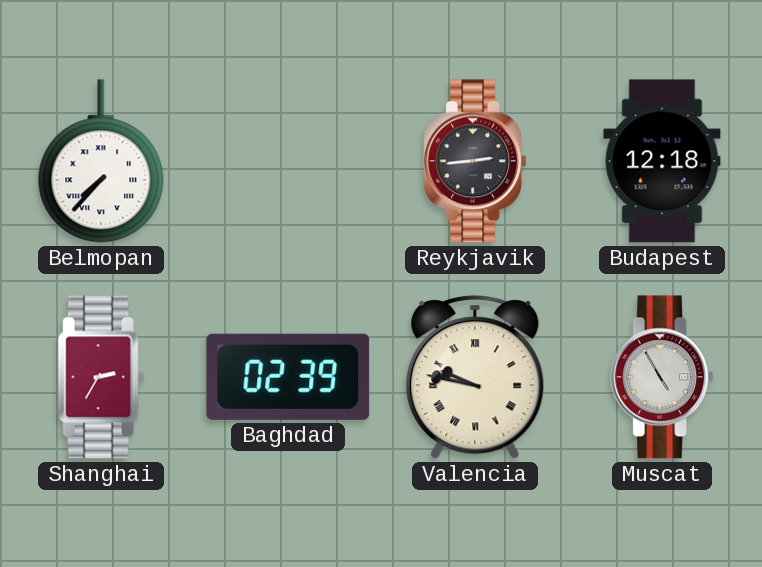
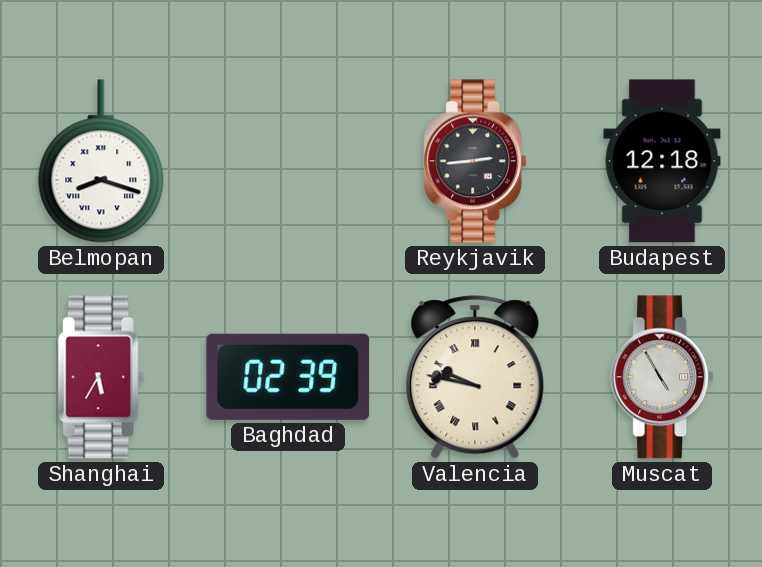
Belmopan: 7:37 -> 8:18 (101, 161)
Shanghai: 2:35 -> 5:35 (101, 377)
